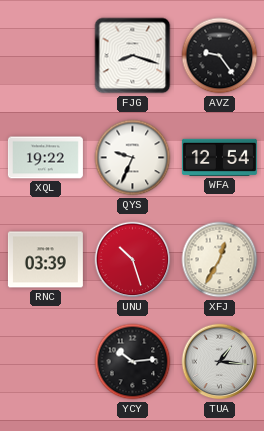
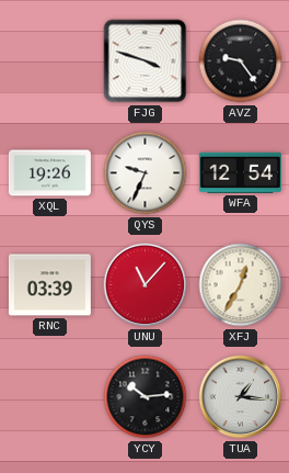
FJG: 8:18 -> 3:48 (146, 61)
XQL: 19:22 -> 19:26 (49, 173)
UNU: 10:27 -> 11:07 (146, 285)
